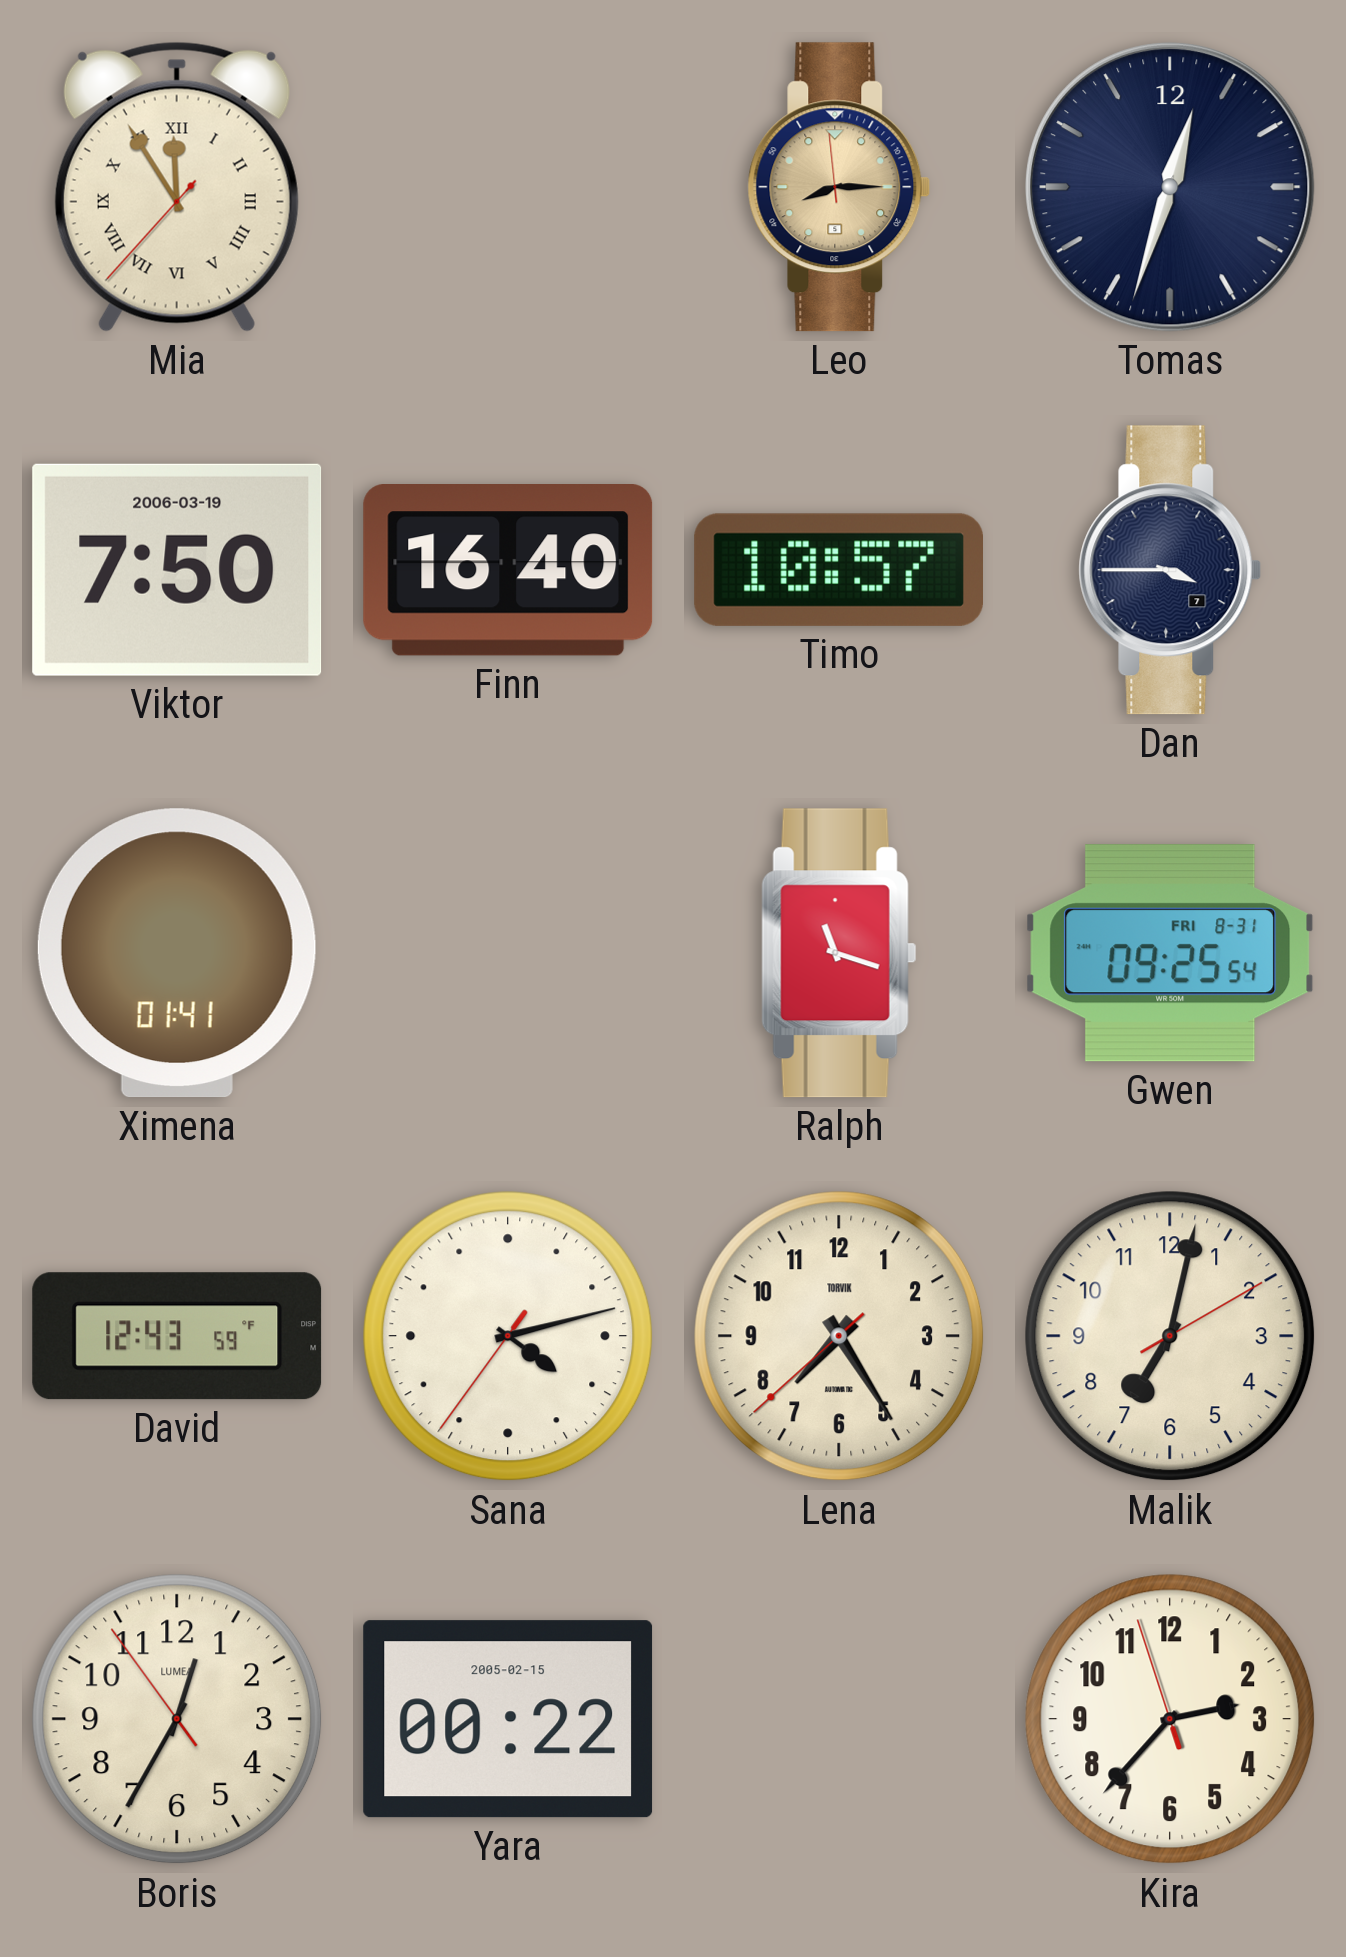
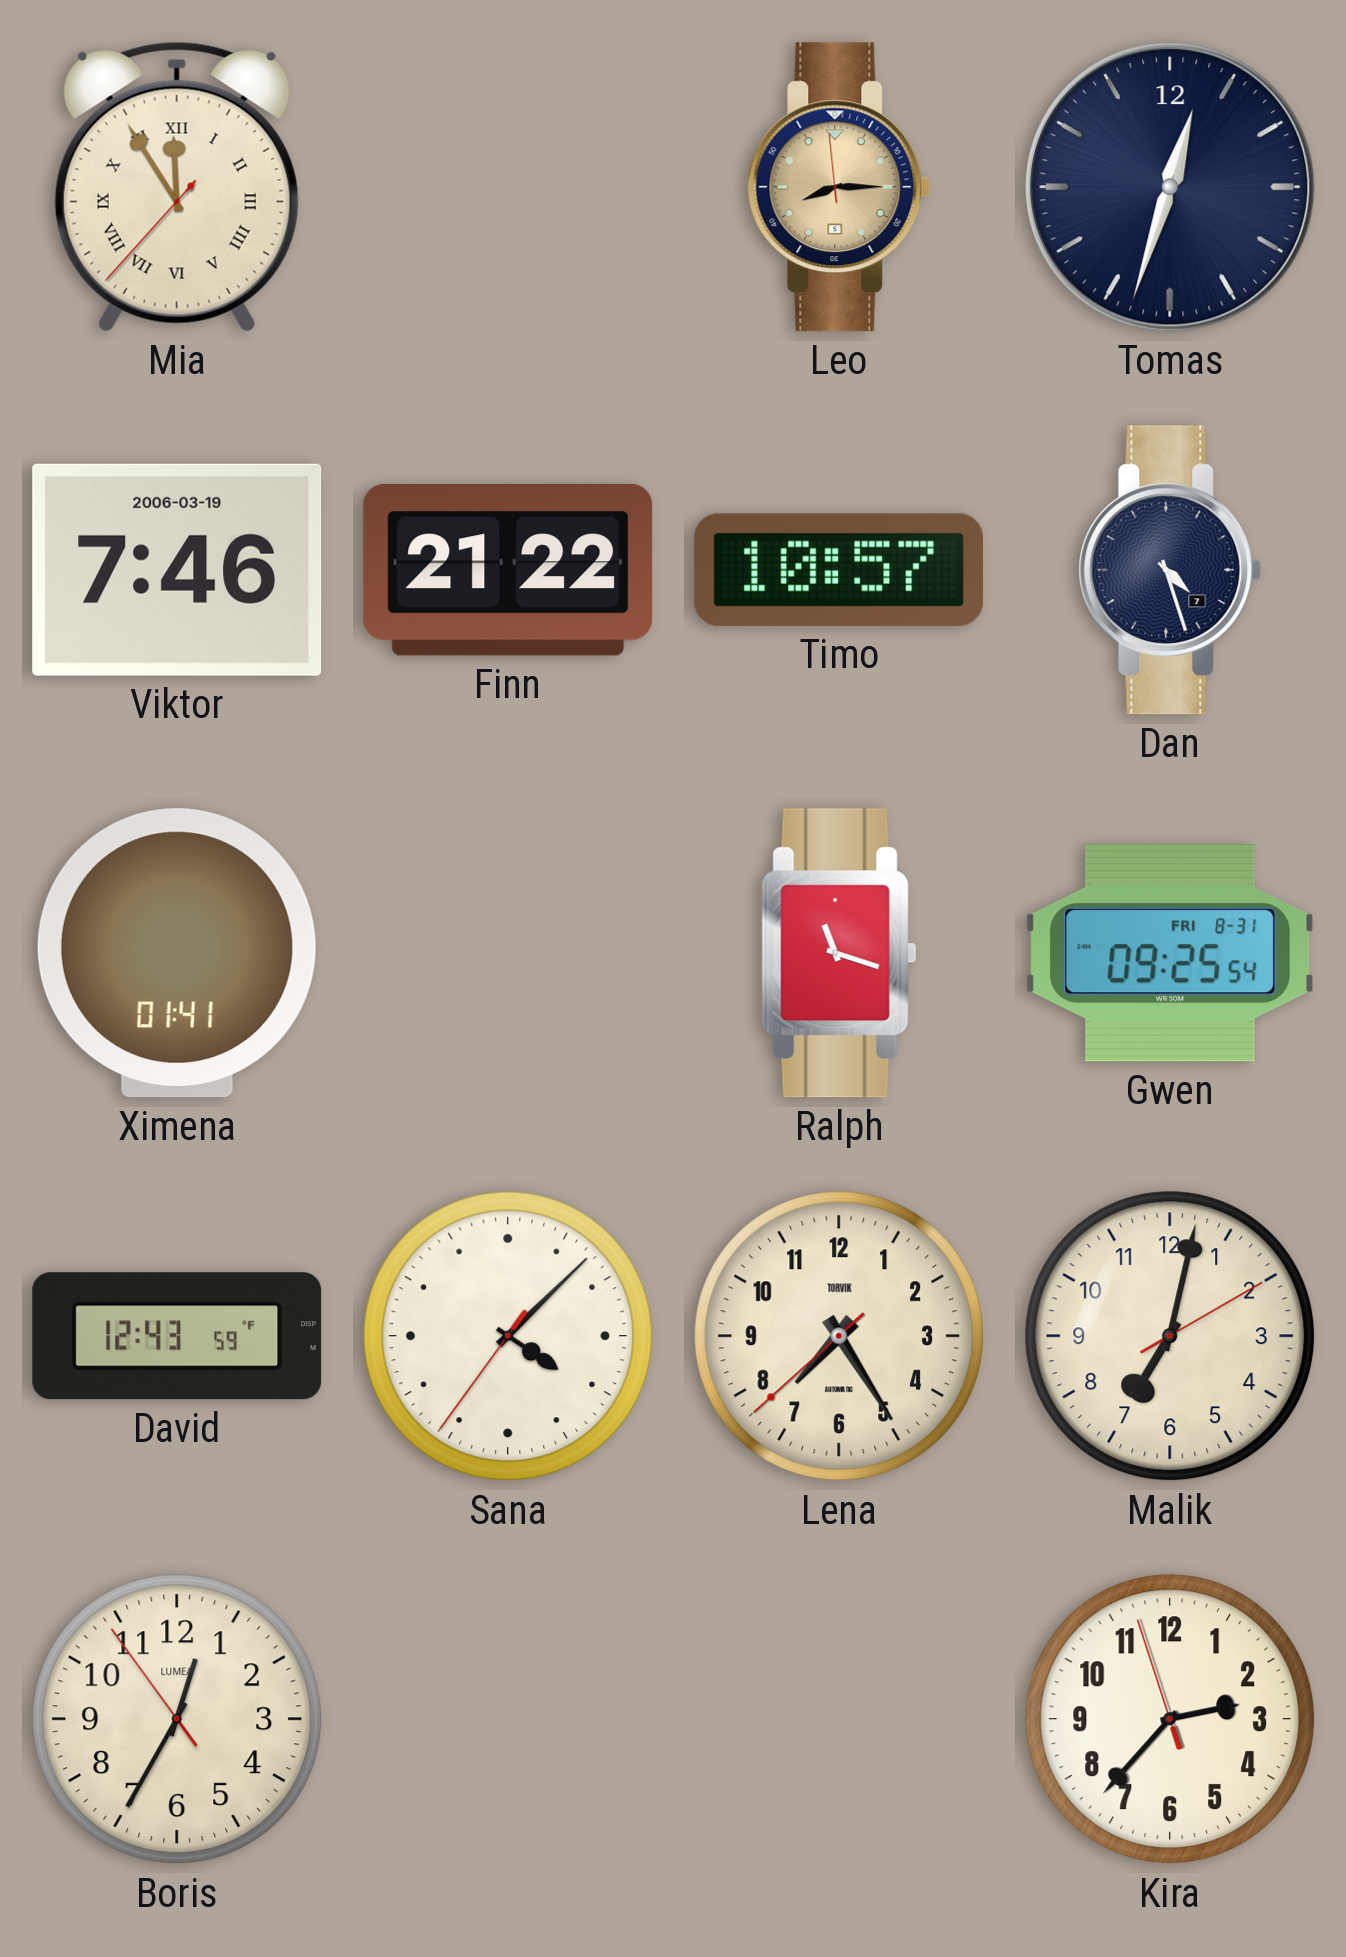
Viktor: 7:50 -> 7:46 (177, 570)
Finn: 16:40 -> 21:22 (508, 571)
Dan: 3:45 -> 4:27 (1170, 570)
Sana: 4:12 -> 4:07 (508, 1336)
Yara: 00:22 -> none (508, 1719)
